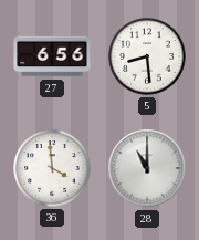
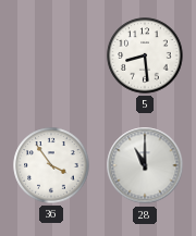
27: 6:56 -> none (52, 56)
36: 3:59 -> 3:54 (51, 165)
